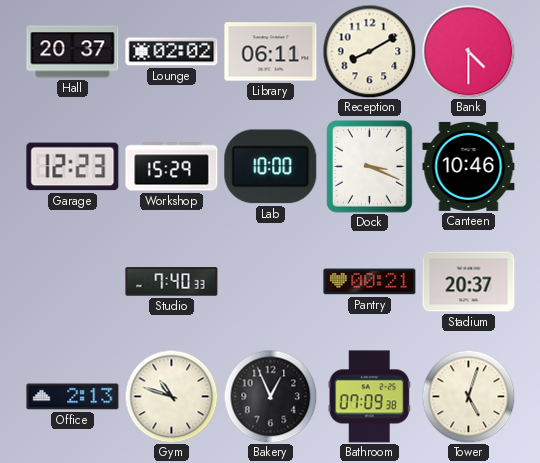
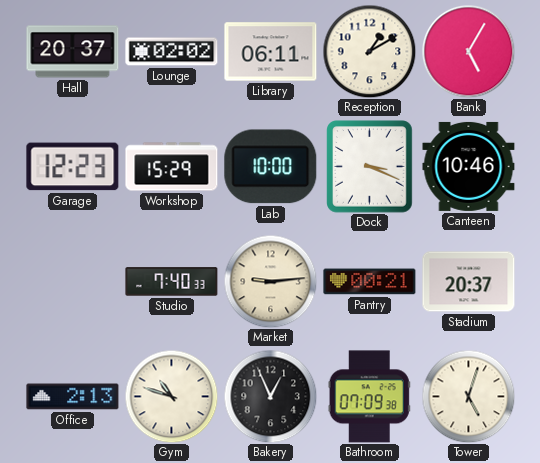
Reception: 8:10 -> 1:10 (369, 51)
Bank: 4:30 -> 5:05 (468, 51)
Market: none -> 9:14 (270, 281)
